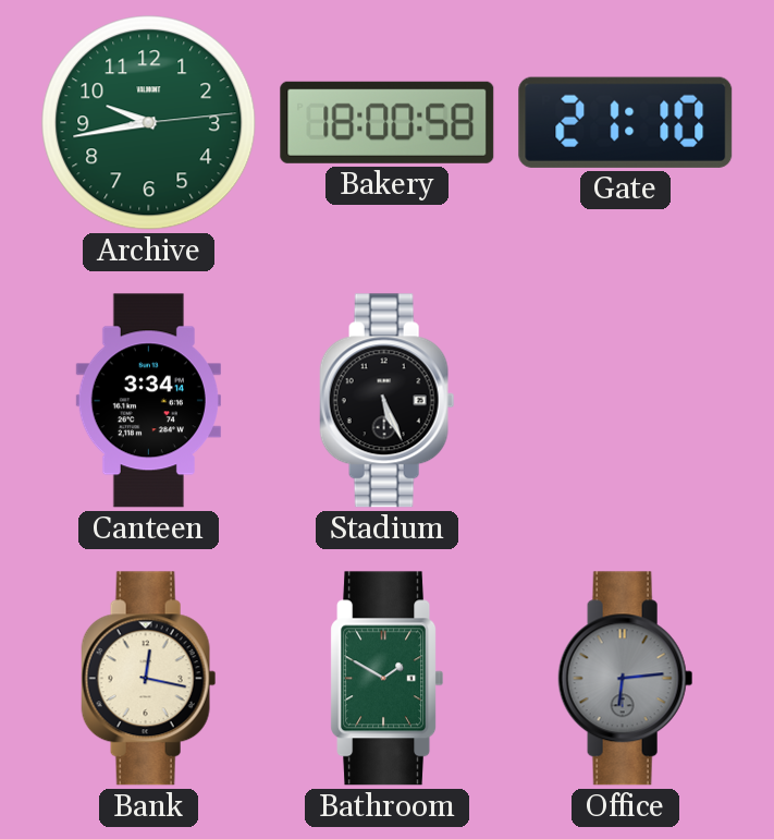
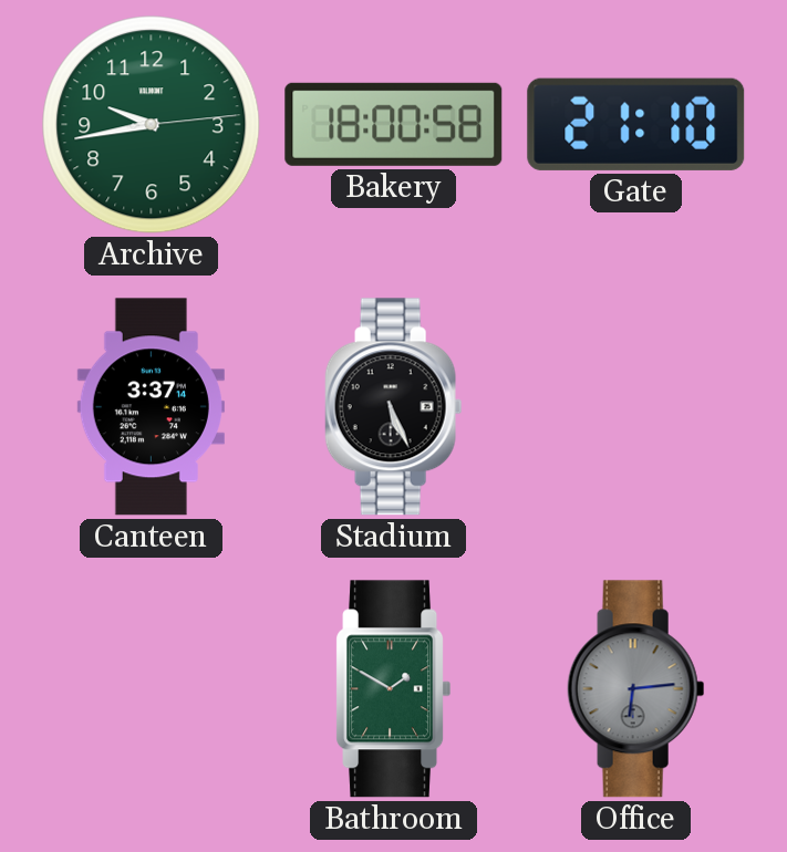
Canteen: 3:34 -> 3:37 (151, 407)
Bank: 12:17 -> none (149, 679)
